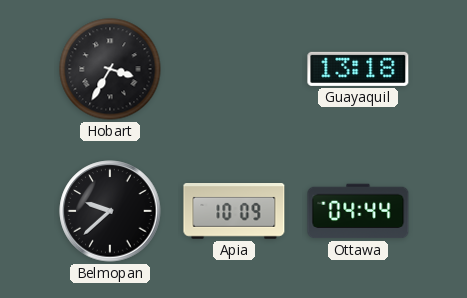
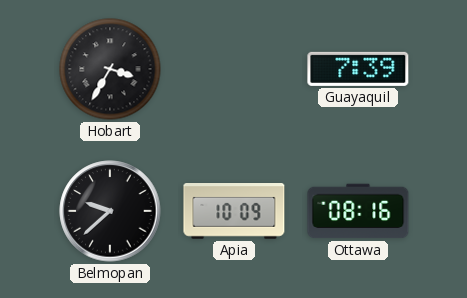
Guayaquil: 13:18 -> 7:39 (358, 69)
Ottawa: 04:44 -> 08:16 (358, 211)
